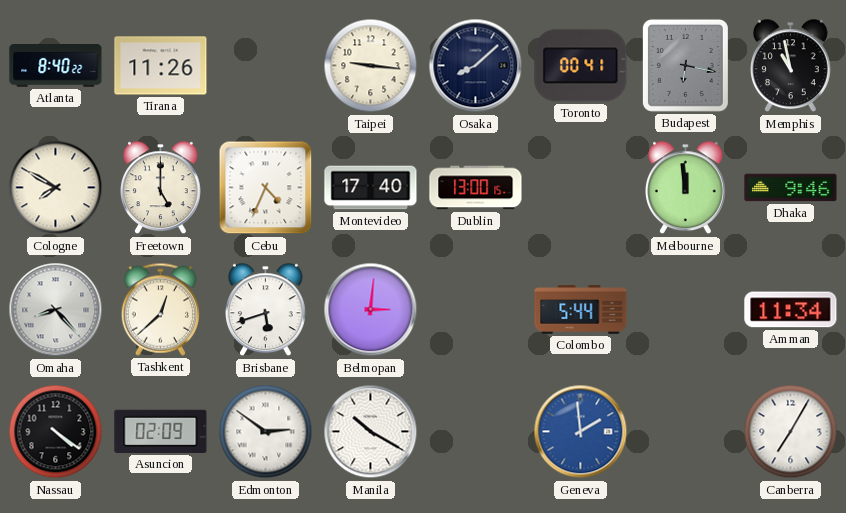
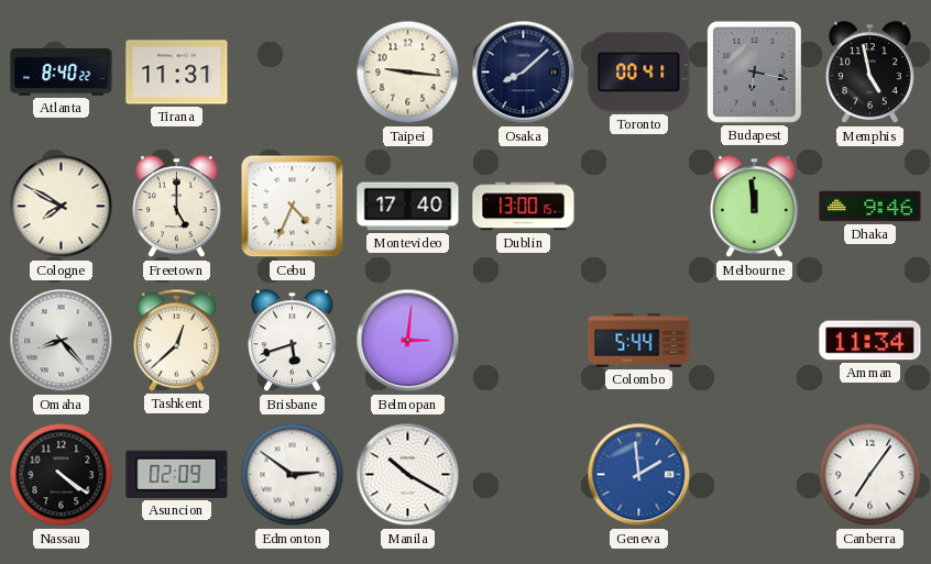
Tirana: 11:26 -> 11:31 (177, 73)
Memphis: 10:58 -> 4:58 (870, 73)
Canberra: 7:05 -> 7:06 (870, 475)
